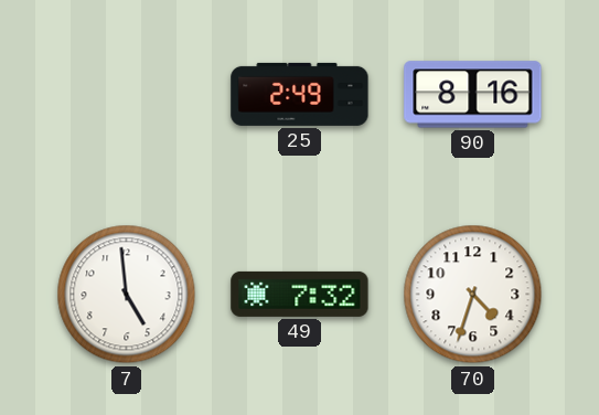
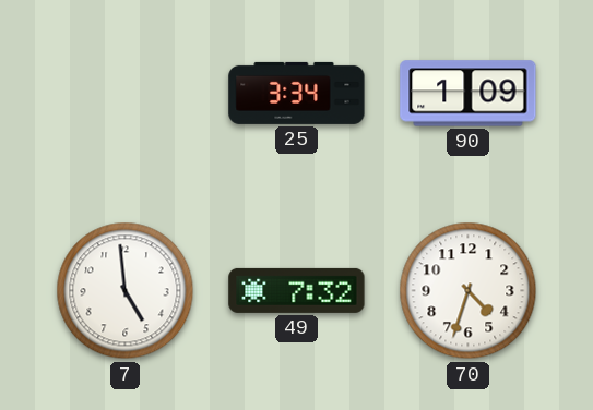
25: 2:49 -> 3:34 (297, 93)
90: 8:16 -> 1:09 (469, 94)
